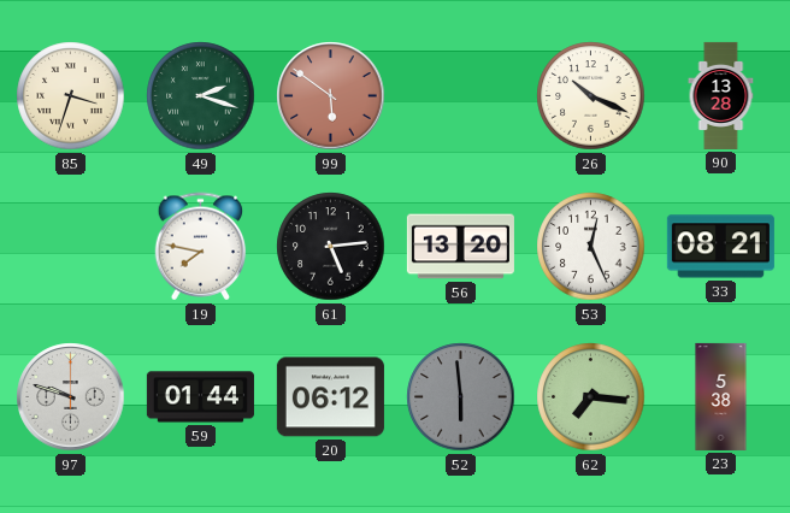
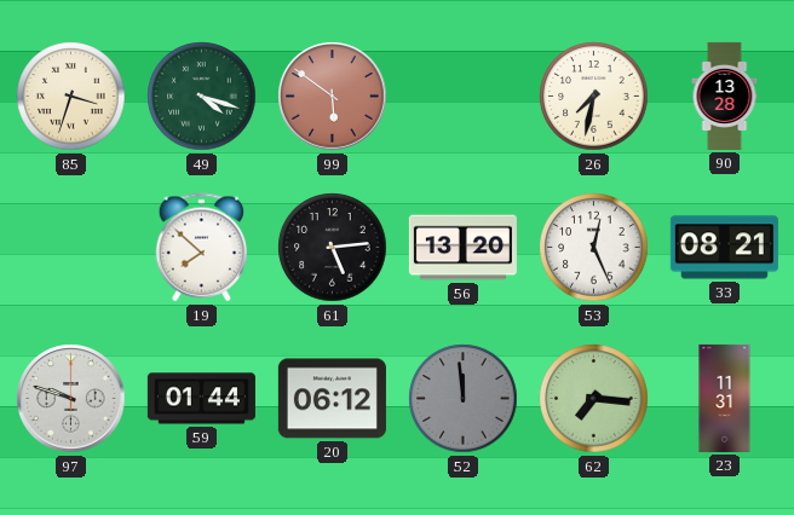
49: 2:18 -> 4:18 (202, 97)
26: 10:19 -> 7:32 (594, 97)
19: 7:47 -> 7:52 (202, 248)
52: 5:59 -> 11:59 (464, 399)
23: 5:38 -> 11:31 (725, 398)
